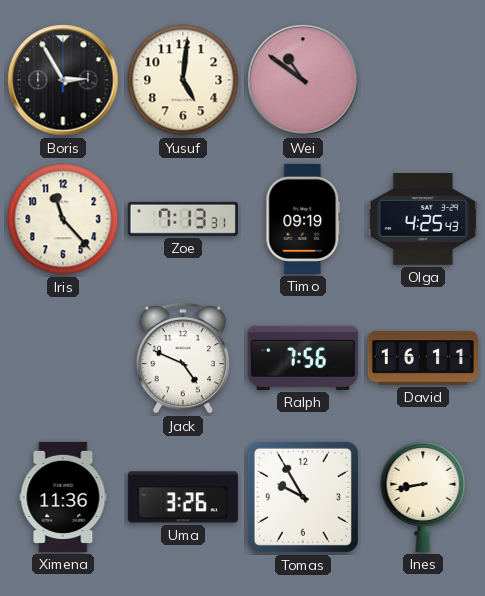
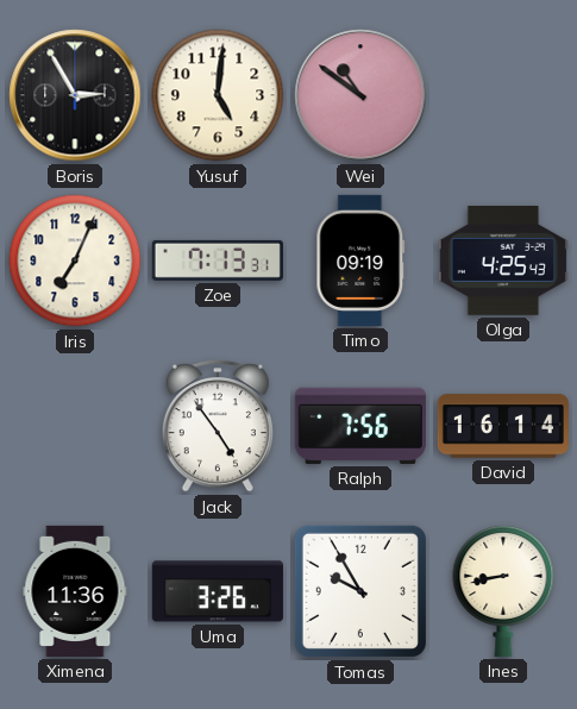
Iris: 11:23 -> 7:04 (75, 261)
Jack: 4:49 -> 4:54 (218, 427)
David: 16:11 -> 16:14 (503, 426)
